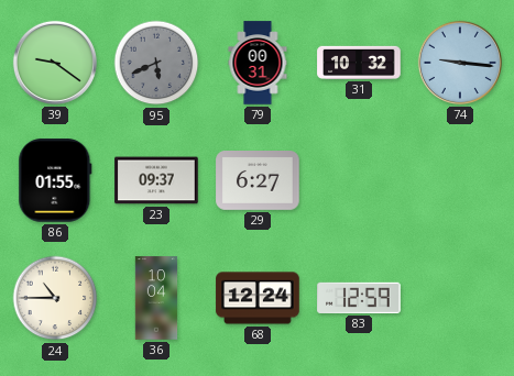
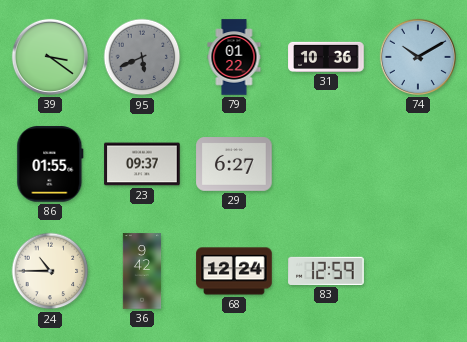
39: 9:21 -> 3:21 (50, 57)
79: 00:31 -> 01:22 (234, 57)
31: 10:32 -> 10:36 (326, 57)
74: 9:16 -> 10:10 (418, 57)
36: 10:04 -> 9:42 (142, 271)
